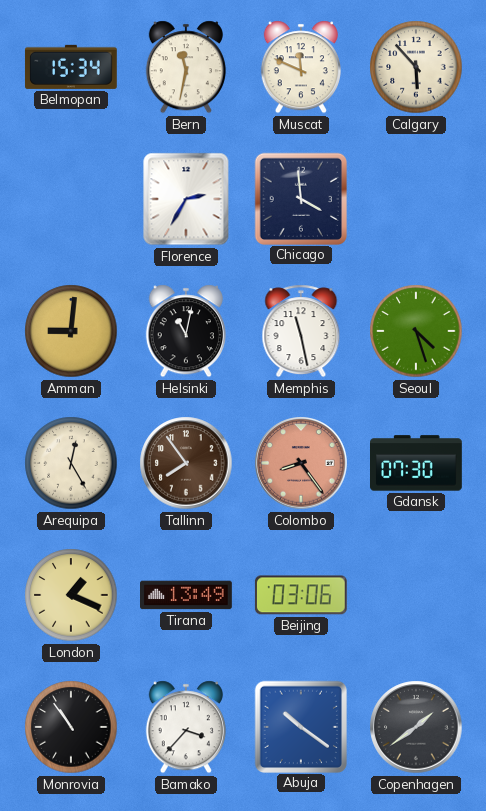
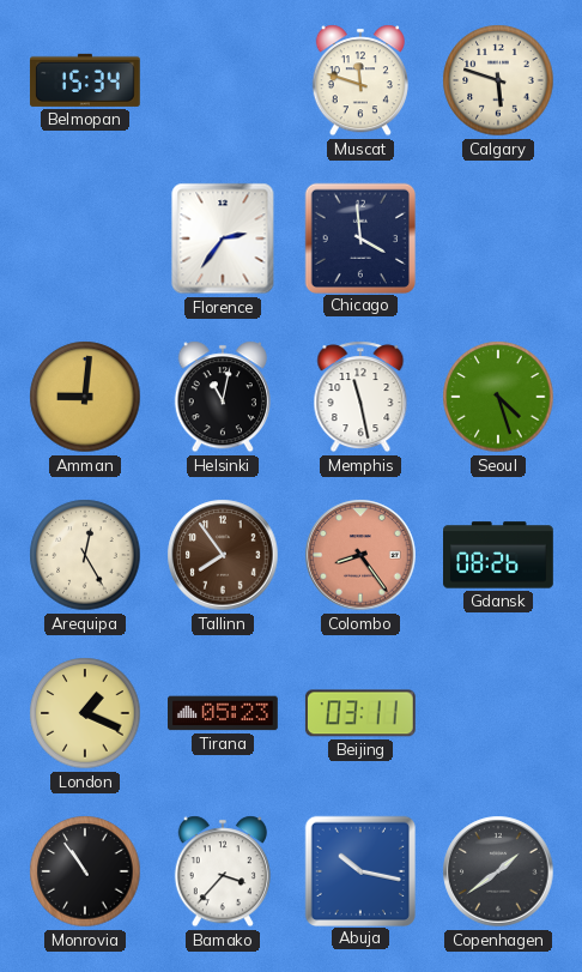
Bern: 11:32 -> none (186, 67)
Muscat: 11:49 -> 11:48 (360, 80)
Calgary: 5:53 -> 5:48 (498, 80)
Florence: 2:35 -> 2:36 (223, 239)
Gdansk: 07:30 -> 08:26 (499, 555)
Tirana: 13:49 -> 05:23 (224, 713)
Beijing: 03:06 -> 03:11 (360, 713)
Abuja: 10:21 -> 10:17 (359, 870)
